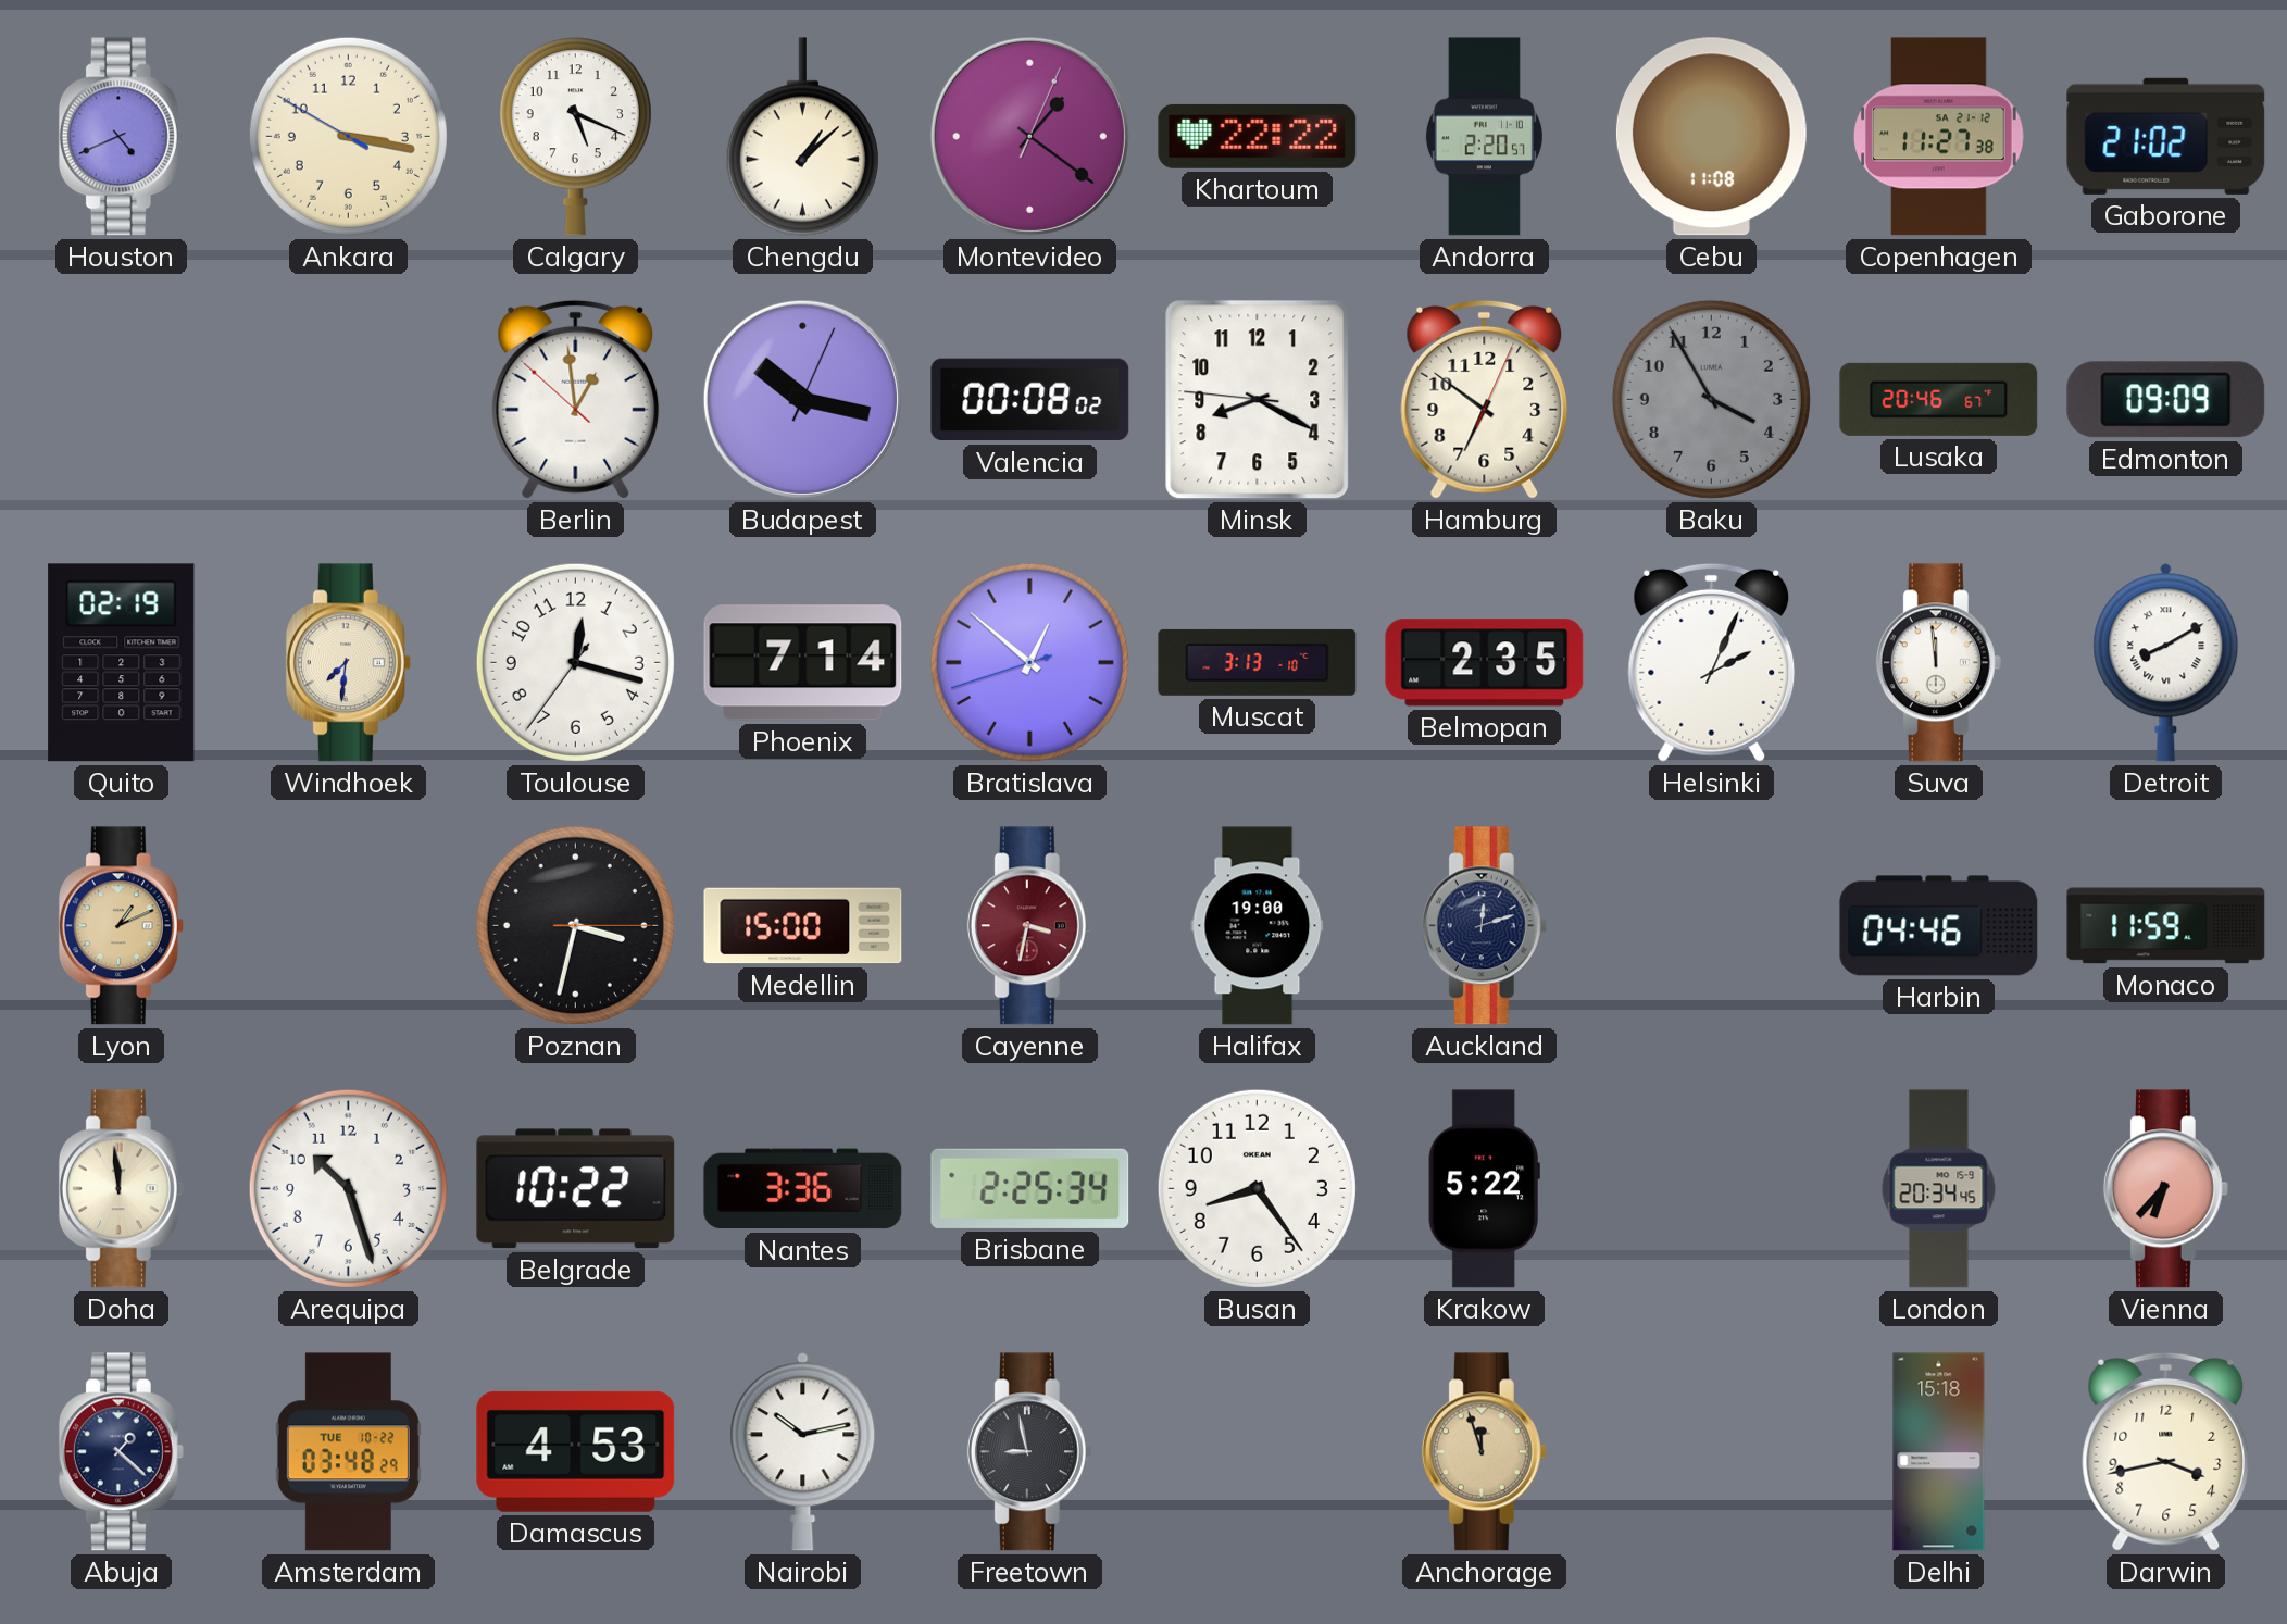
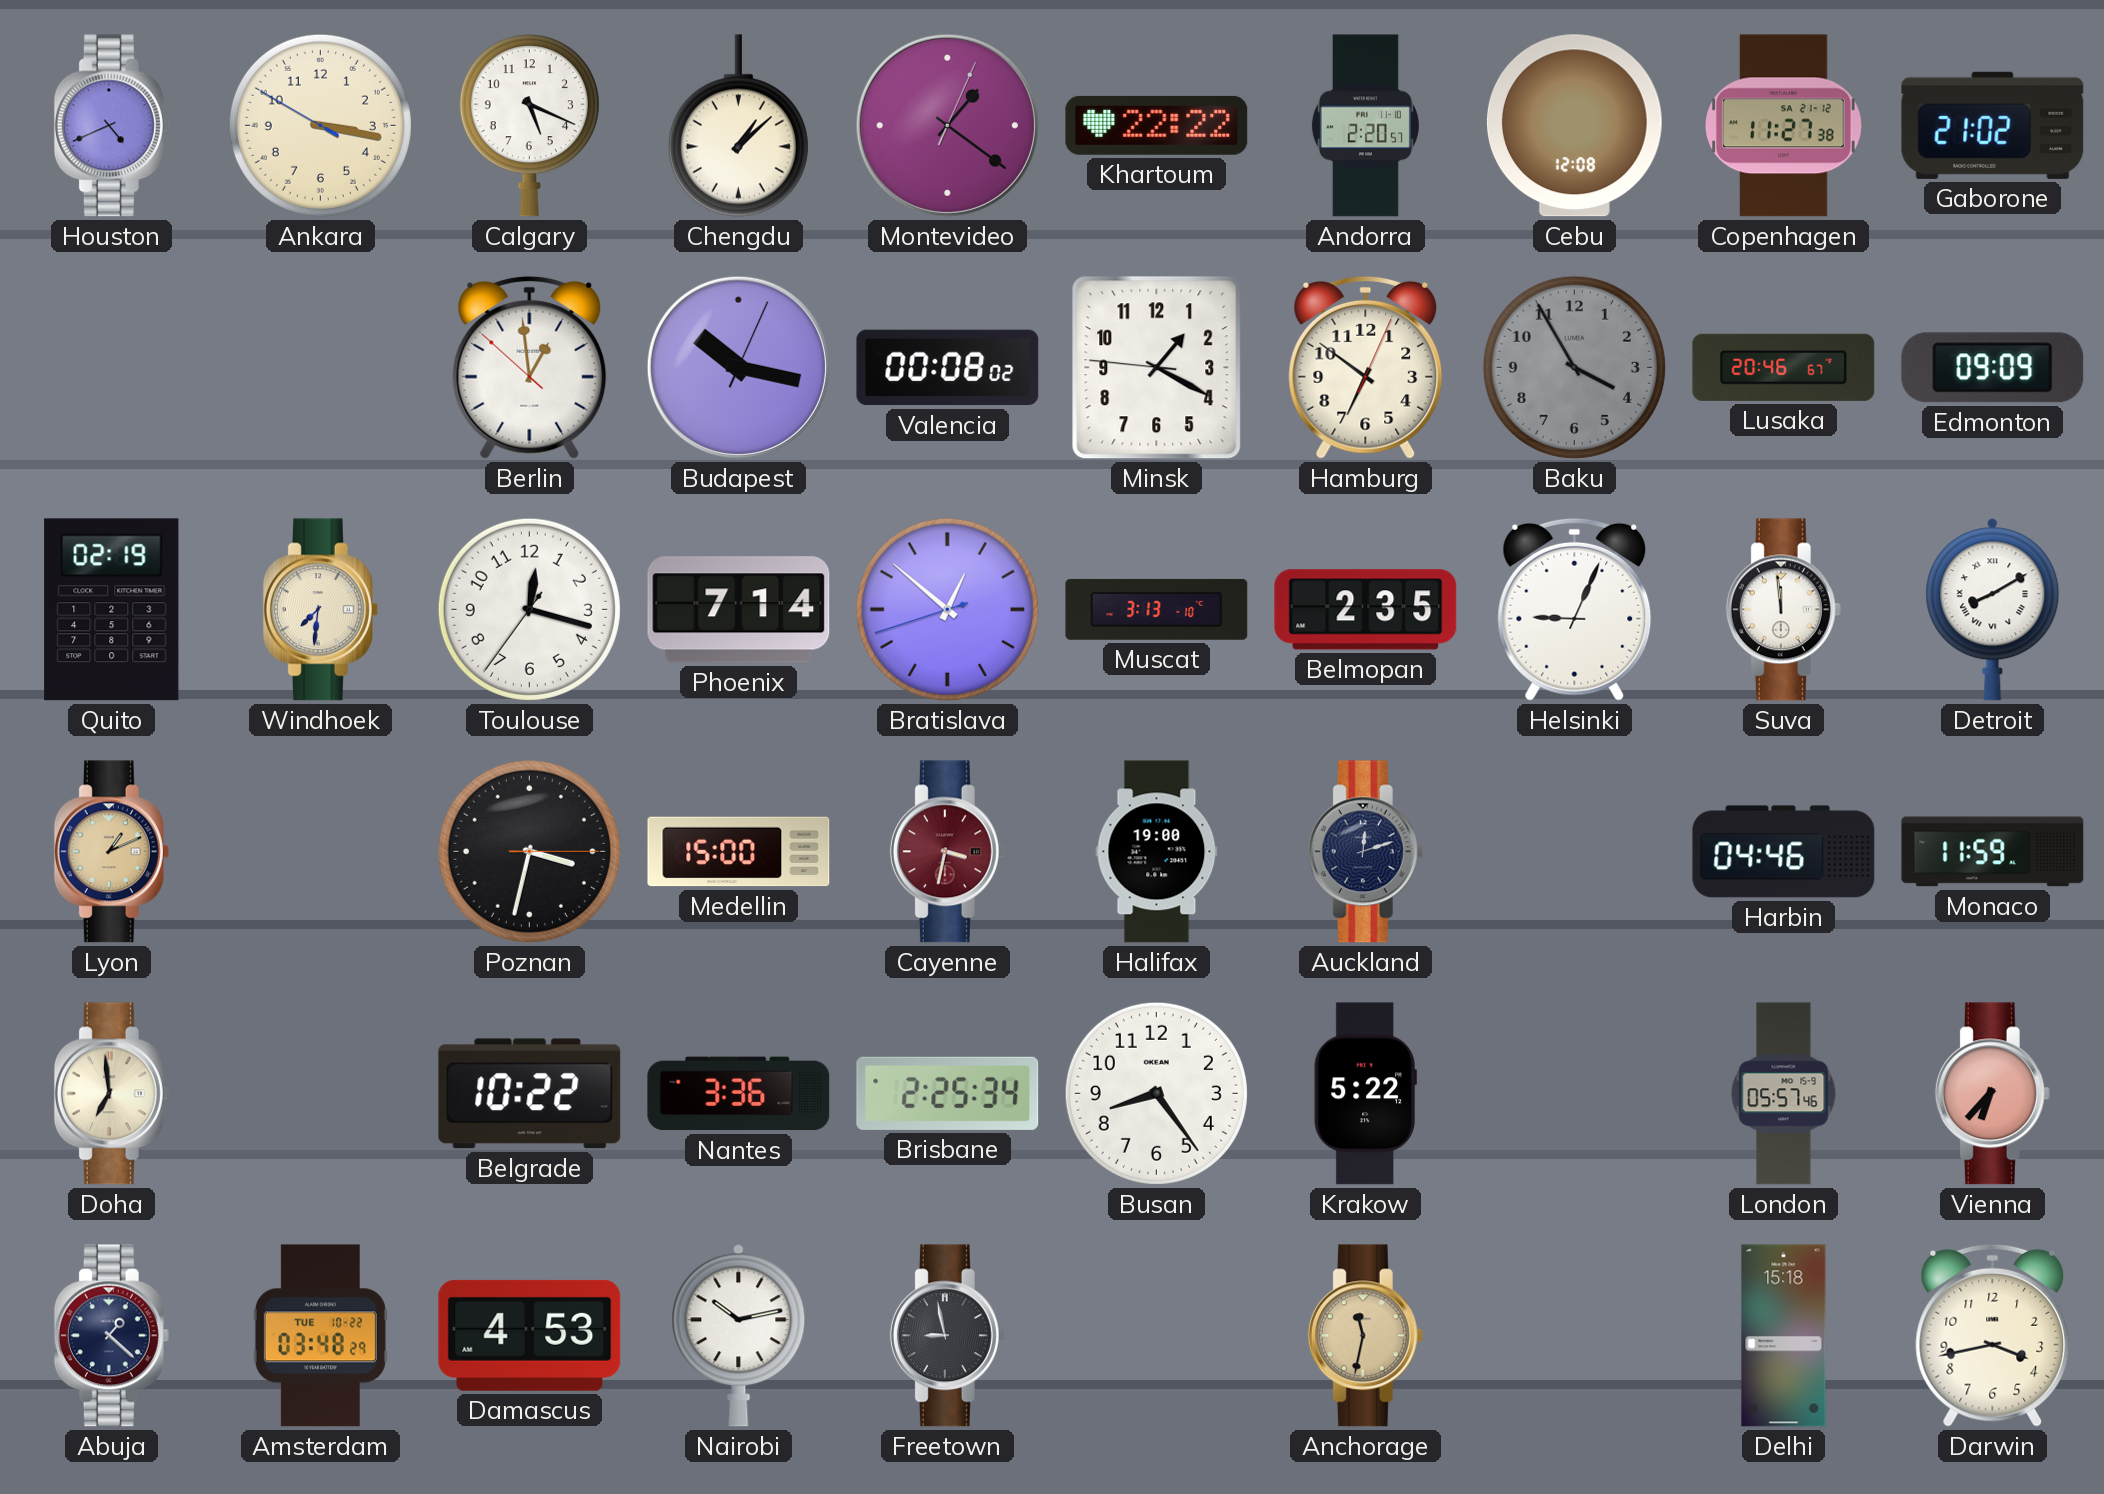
Cebu: 11:08 -> 12:08 (1574, 126)
Minsk: 8:19 -> 1:19 (1157, 368)
Helsinki: 2:04 -> 9:04 (1575, 609)
Doha: 11:59 -> 6:59 (111, 1094)
Arequipa: 10:27 -> none (348, 1188)
London: 20:34 -> 05:57 (1784, 1094)
Anchorage: 11:57 -> 11:32 (1365, 1336)
